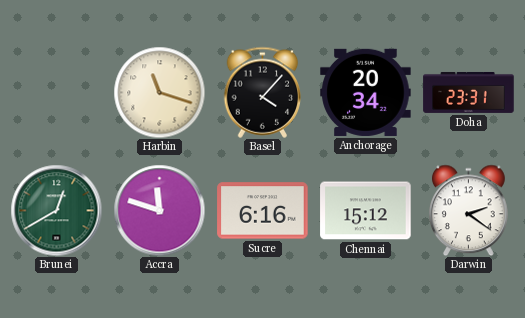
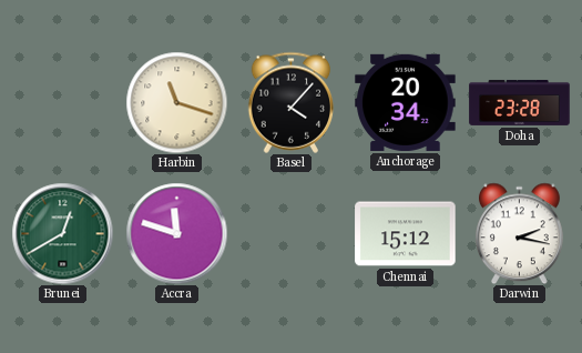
Doha: 23:31 -> 23:28 (520, 102)
Sucre: 6:16 -> none (263, 211)
Darwin: 2:21 -> 2:17 (519, 233)
